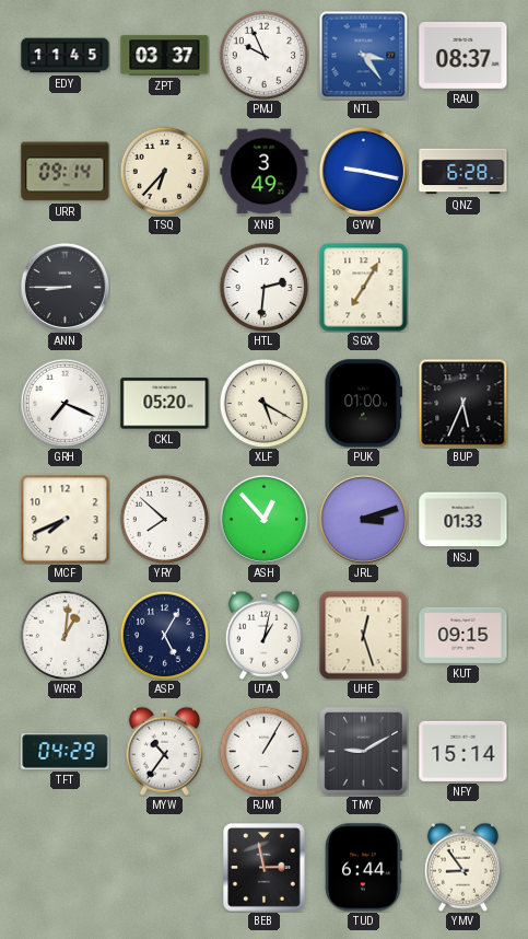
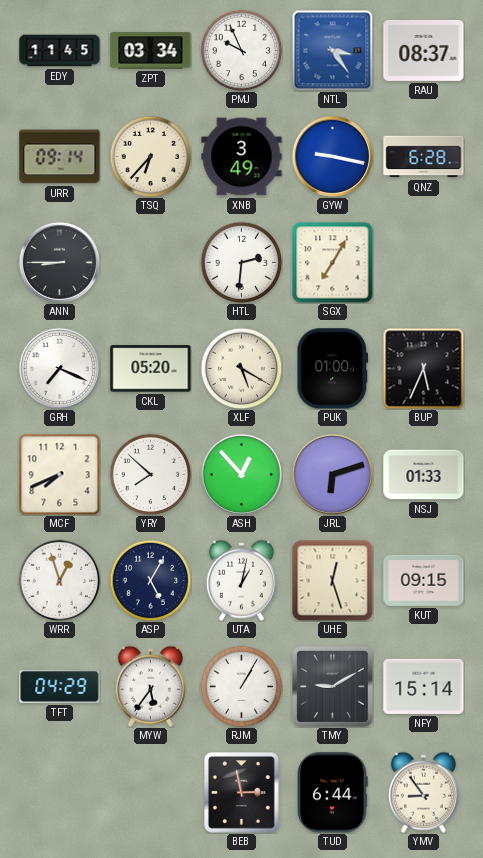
ZPT: 03:37 -> 03:34 (151, 51)
JRL: 3:12 -> 6:12 (332, 474)
WRR: 1:01 -> 12:57 (59, 580)
MYW: 10:36 -> 5:36 (150, 686)
